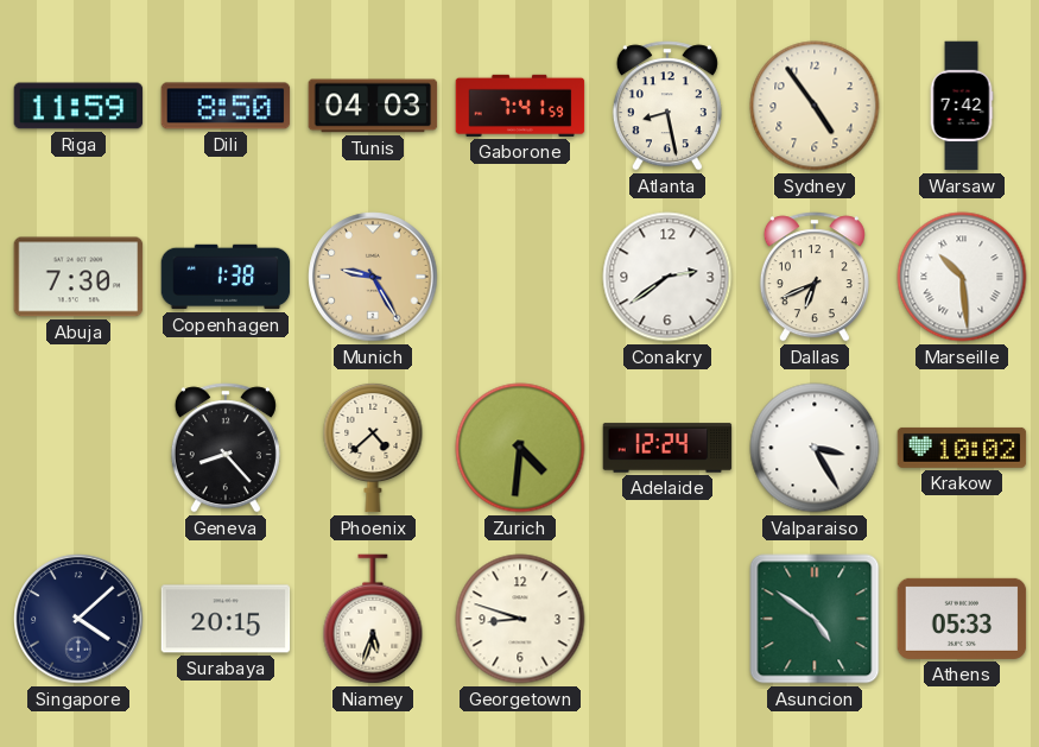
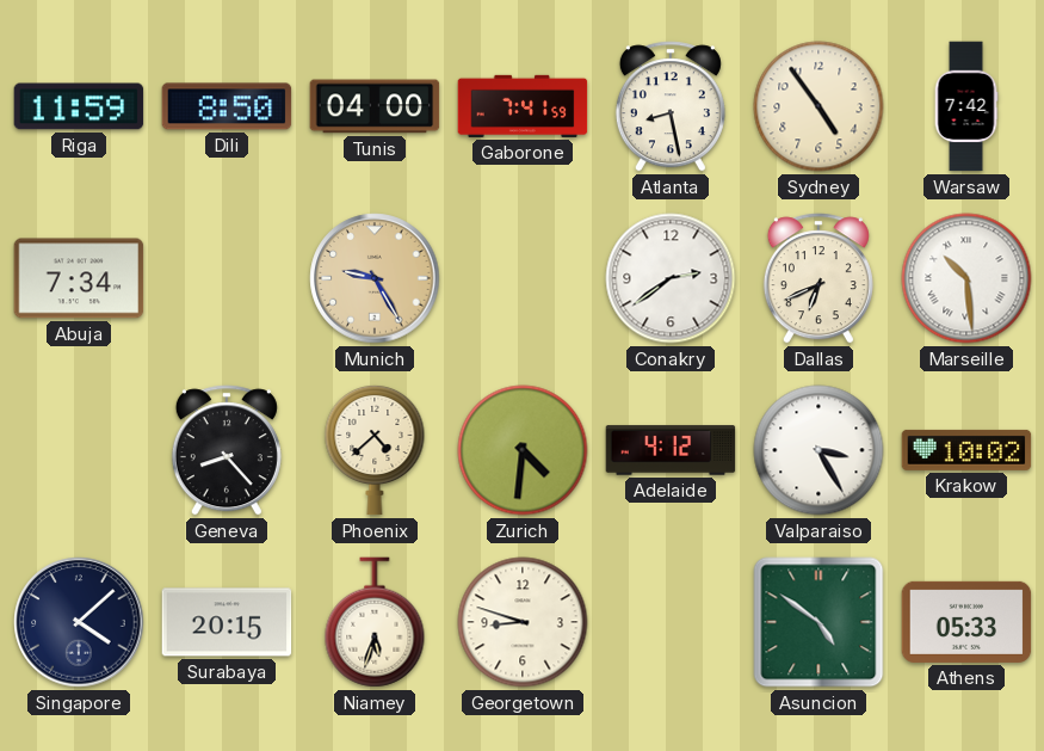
Tunis: 04:03 -> 04:00 (375, 106)
Abuja: 7:30 -> 7:34 (79, 278)
Copenhagen: 1:38 -> none (226, 277)
Adelaide: 12:24 -> 4:12 (671, 450)
